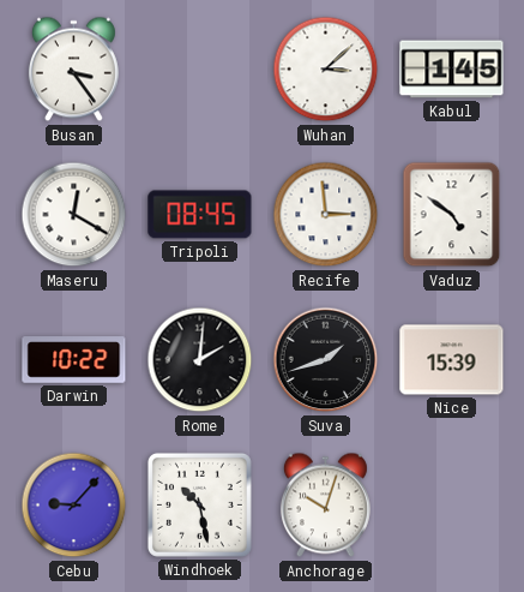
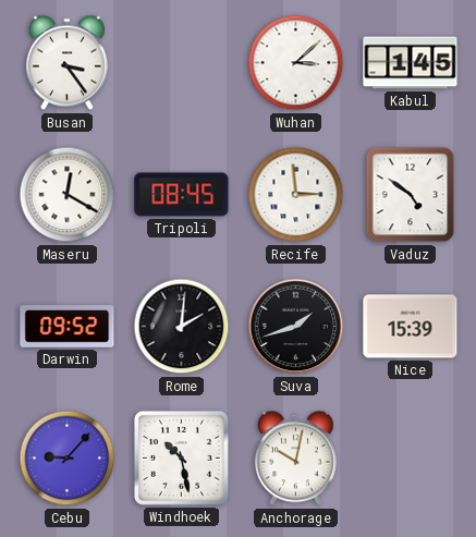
Darwin: 10:22 -> 09:52 (68, 327)
Anchorage: 10:03 -> 10:02 (295, 459)
